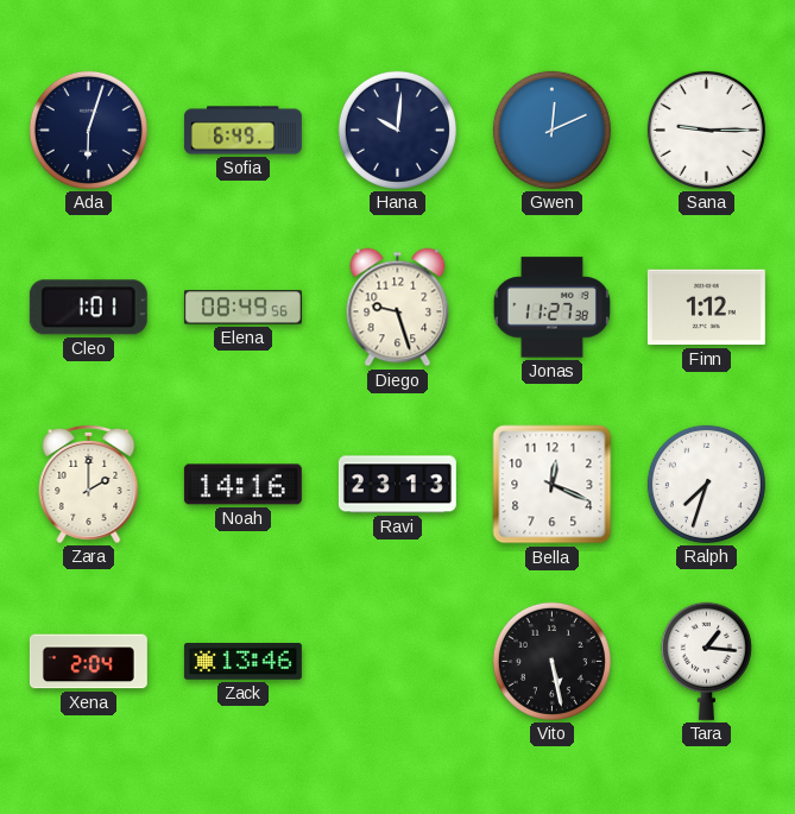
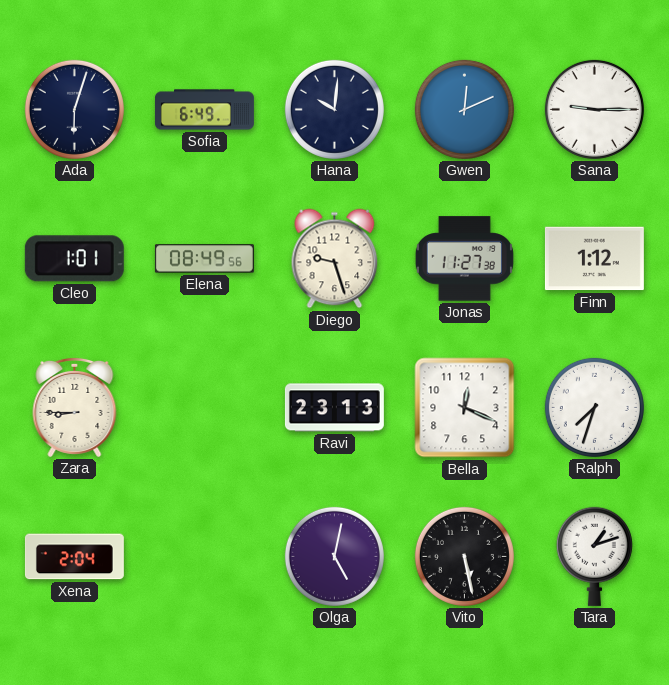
Zara: 2:00 -> 8:45 (75, 407)
Noah: 14:16 -> none (242, 485)
Zack: 13:46 -> none (242, 662)
Olga: none -> 5:02 (334, 556)
Tara: 1:16 -> 1:12 (594, 556)
